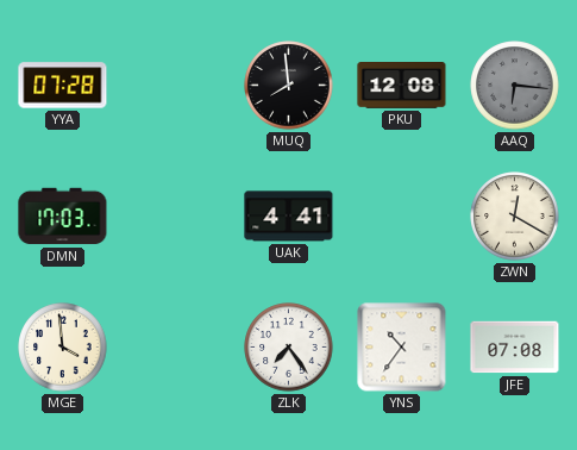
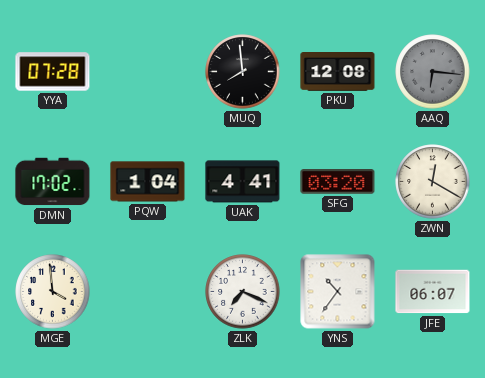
DMN: 17:03 -> 17:02 (53, 182)
PQW: none -> 1:04 (148, 182)
SFG: none -> 03:20 (338, 182)
ZLK: 7:24 -> 7:19 (243, 292)
JFE: 07:08 -> 06:07 (433, 292)
